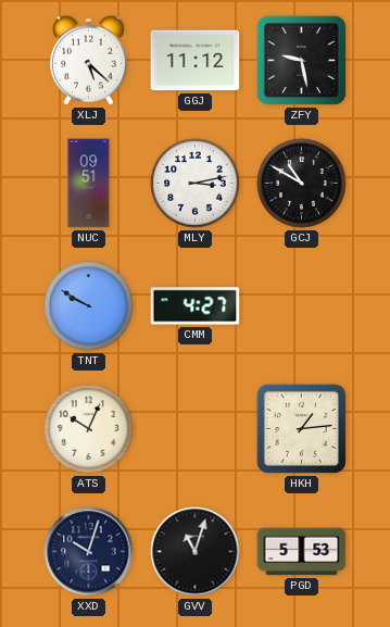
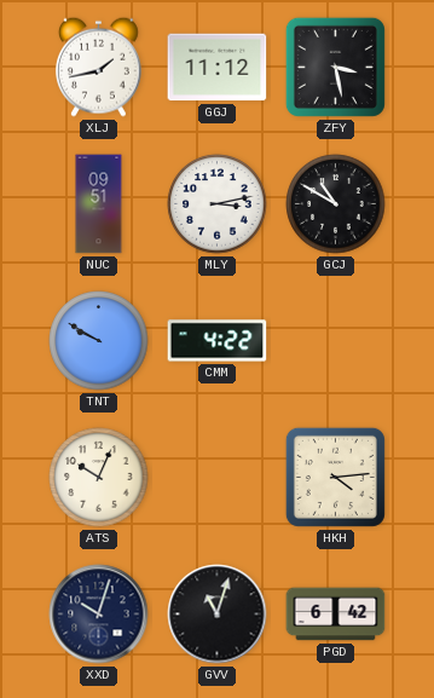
XLJ: 5:22 -> 1:43 (98, 67)
ZFY: 9:28 -> 3:28 (335, 67)
CMM: 4:27 -> 4:22 (218, 341)
HKH: 1:14 -> 4:14 (335, 477)
PGD: 5:53 -> 6:42 (336, 615)
